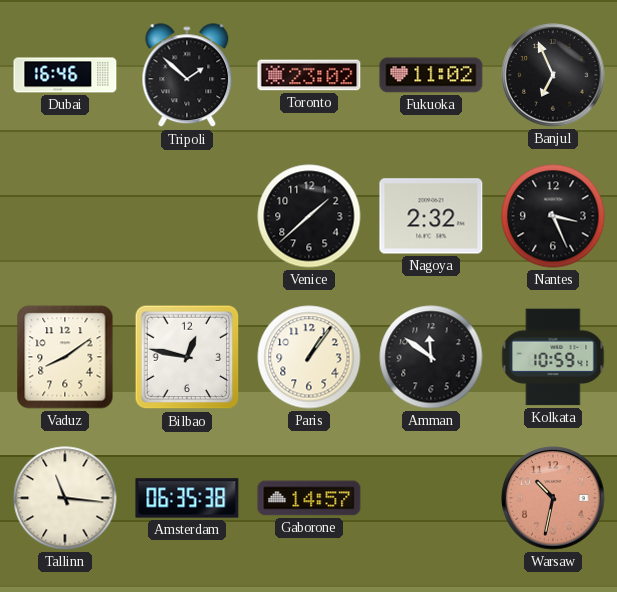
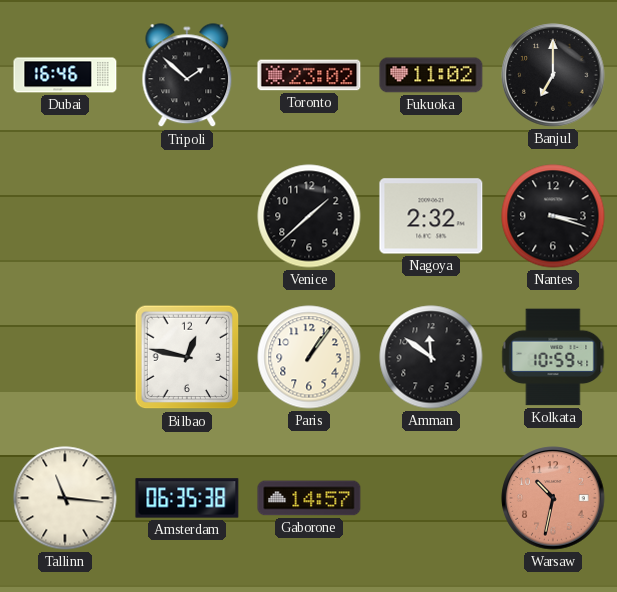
Banjul: 6:56 -> 7:00 (553, 75)
Nantes: 3:26 -> 3:18 (553, 216)
Vaduz: 8:09 -> none (65, 357)
